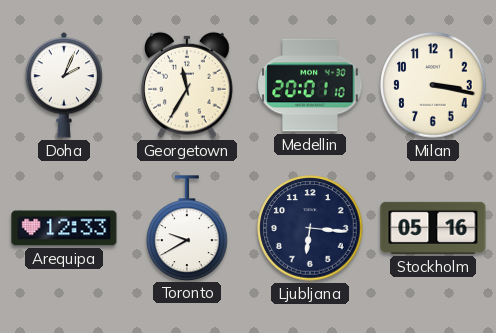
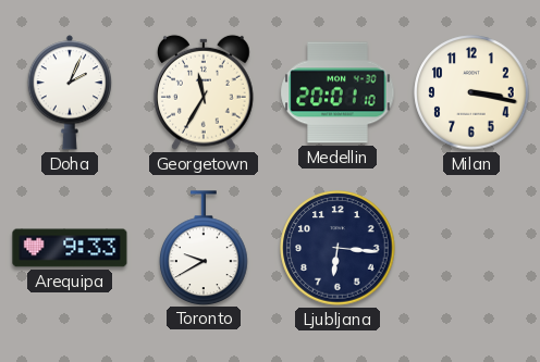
Arequipa: 12:33 -> 9:33 (70, 248)
Stockholm: 05:16 -> none (433, 228)
